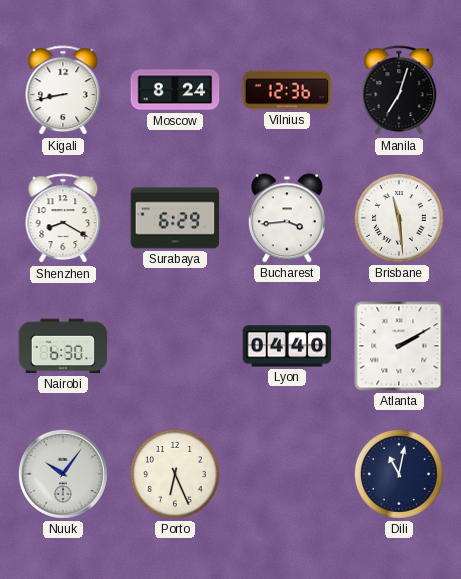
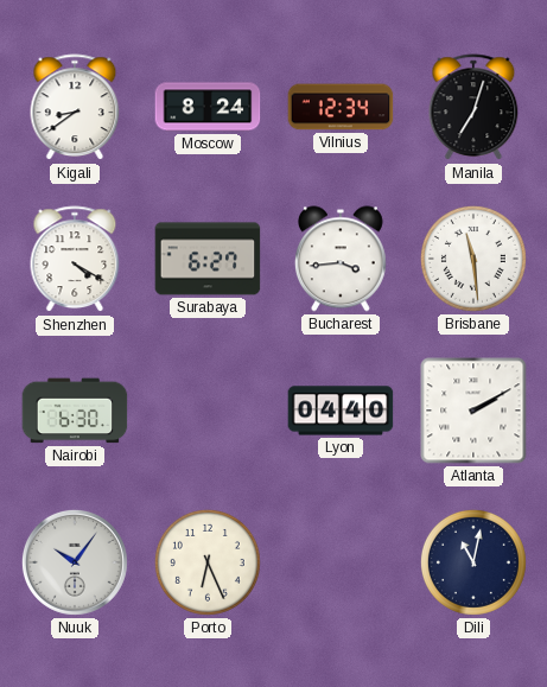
Kigali: 8:43 -> 8:39 (75, 108)
Vilnius: 12:36 -> 12:34 (341, 107)
Shenzhen: 8:20 -> 4:20 (75, 260)
Surabaya: 6:29 -> 6:27 (208, 259)
